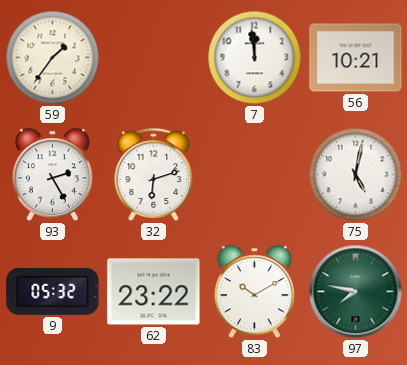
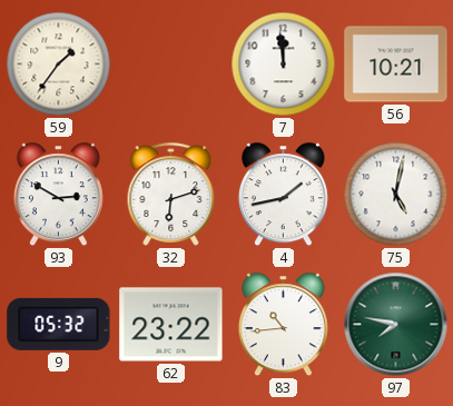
93: 2:25 -> 2:50 (58, 195)
4: none -> 1:43 (283, 195)
83: 10:10 -> 10:44 (283, 325)
